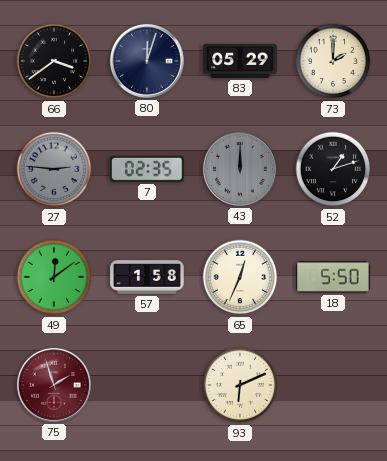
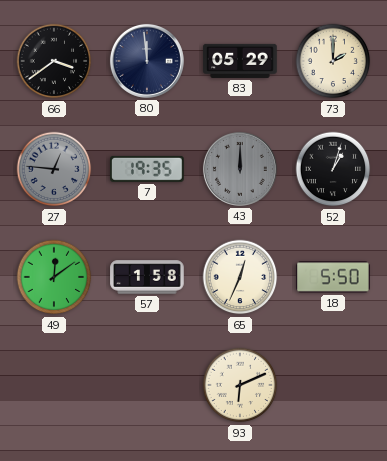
80: 12:03 -> 11:59 (147, 61)
27: 2:46 -> 12:46 (54, 169)
7: 02:35 -> 19:35 (147, 169)
52: 1:12 -> 1:03 (333, 169)
75: 1:57 -> none (54, 385)
